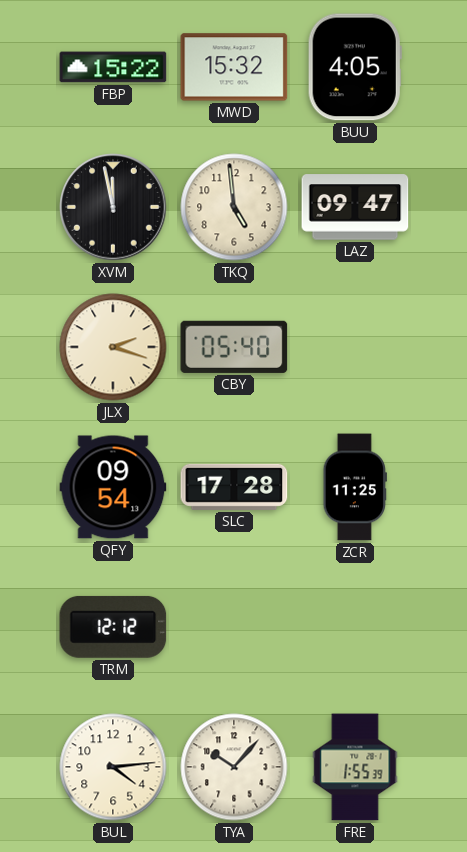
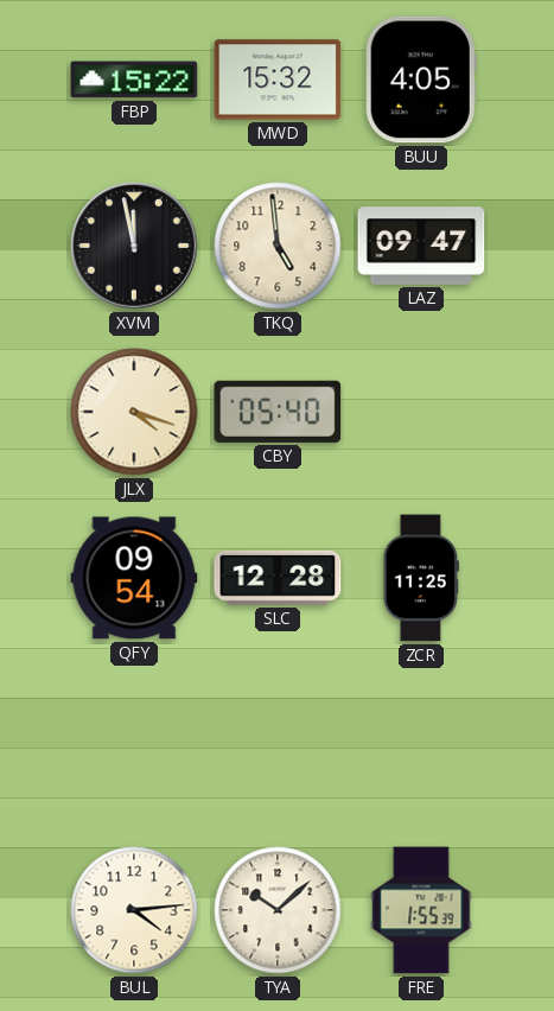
JLX: 2:18 -> 4:18 (134, 412)
SLC: 17:28 -> 12:28 (278, 578)
TRM: 12:12 -> none (113, 627)
TYA: 10:07 -> 10:08 (278, 910)
